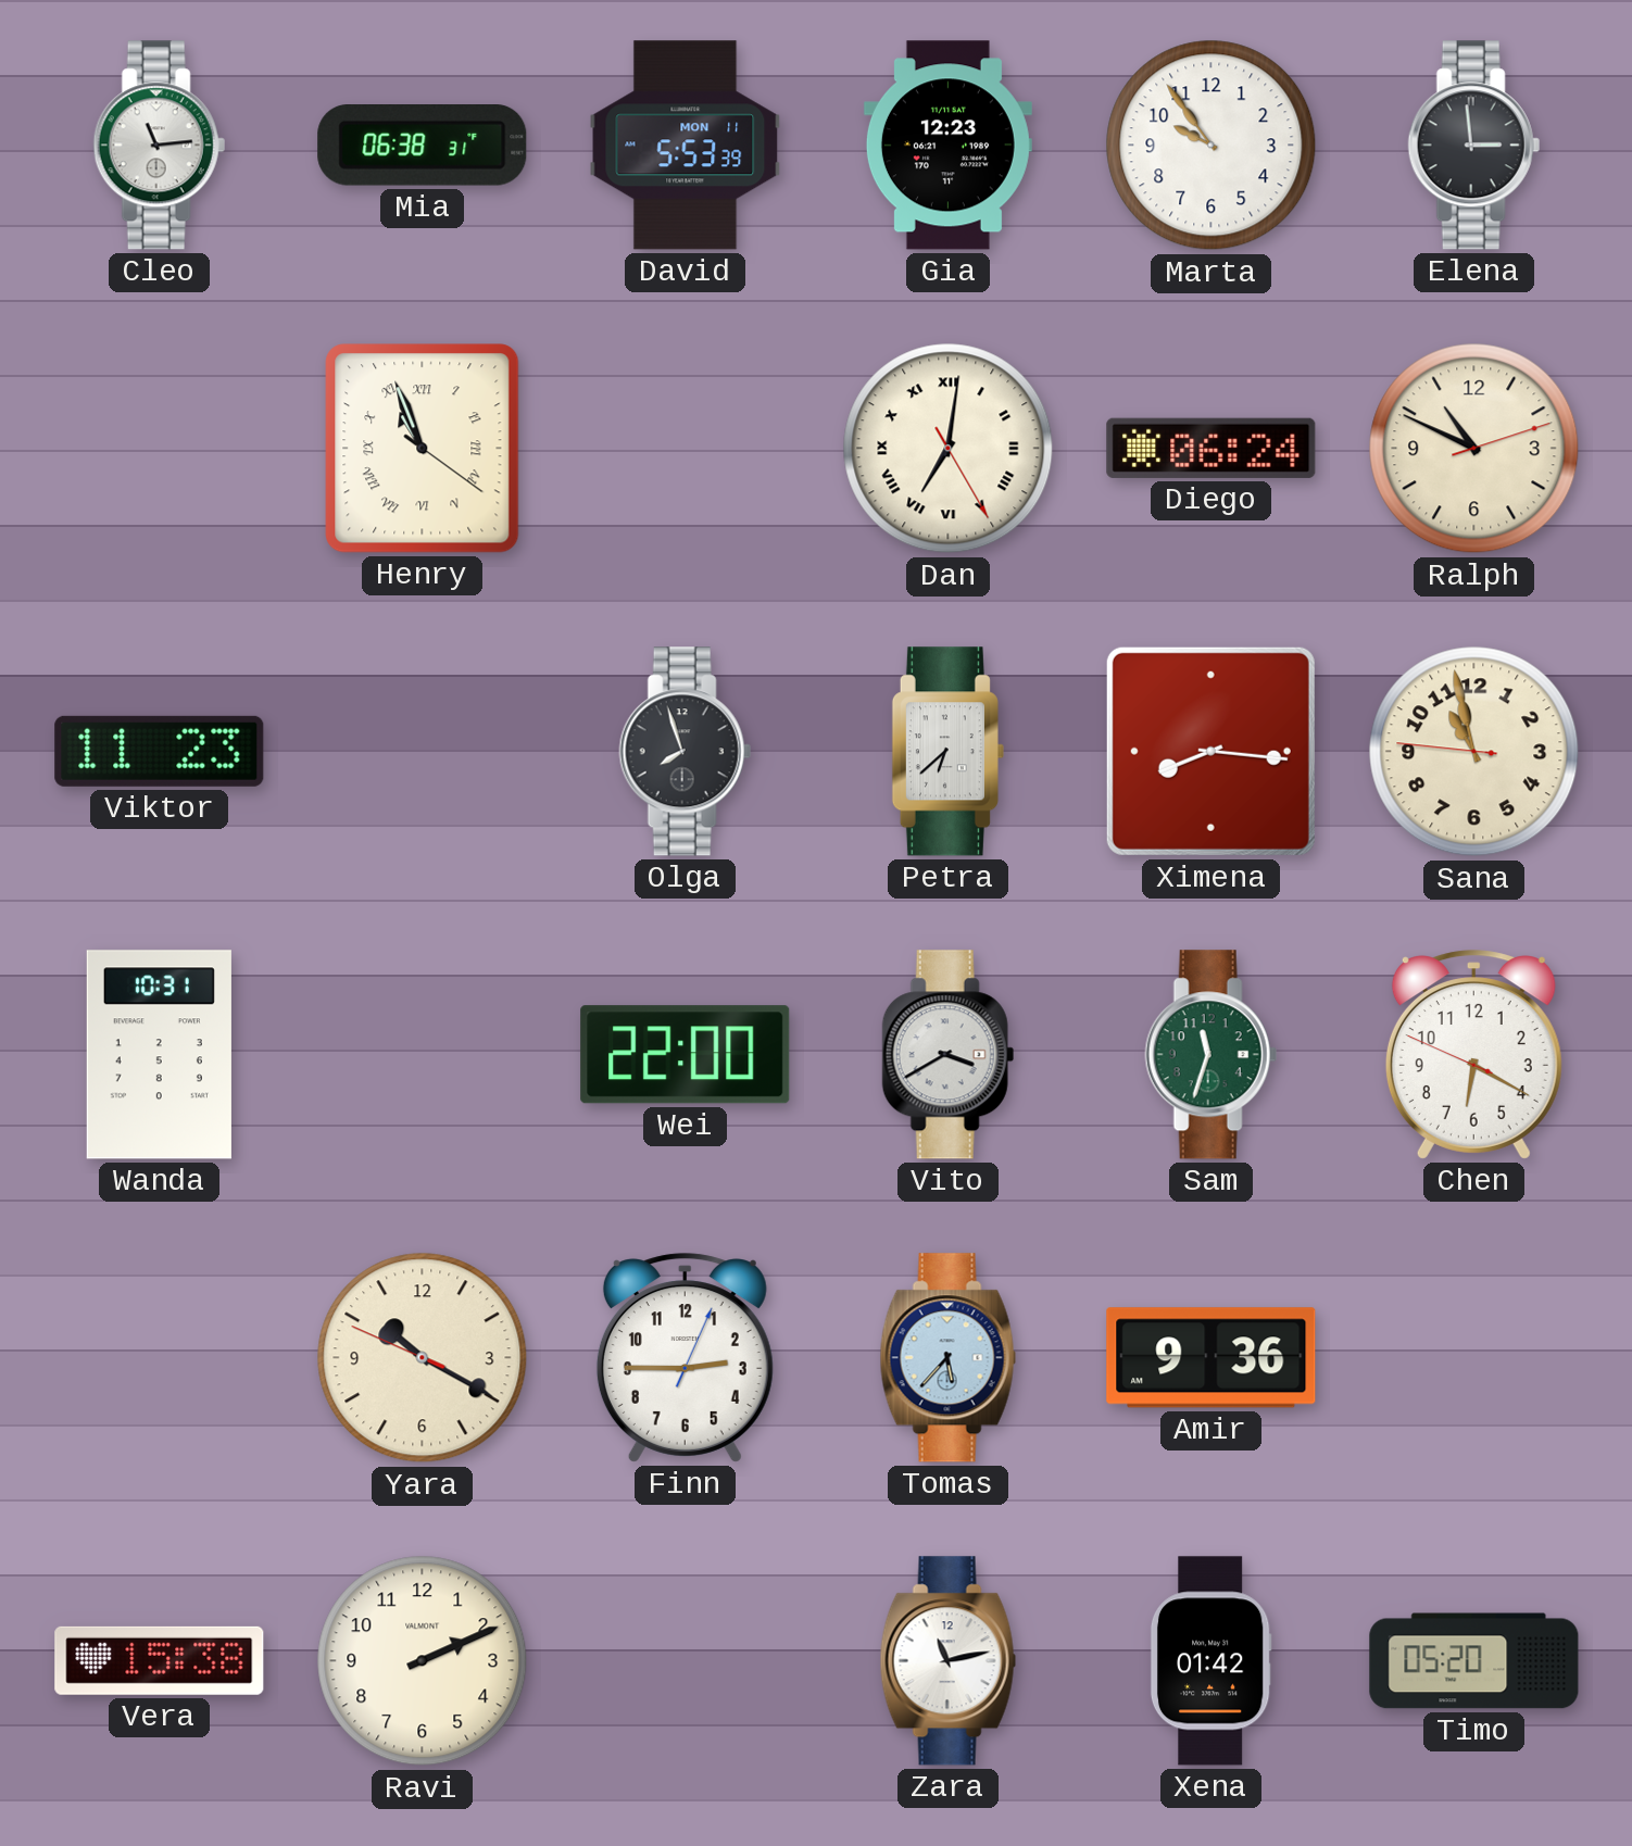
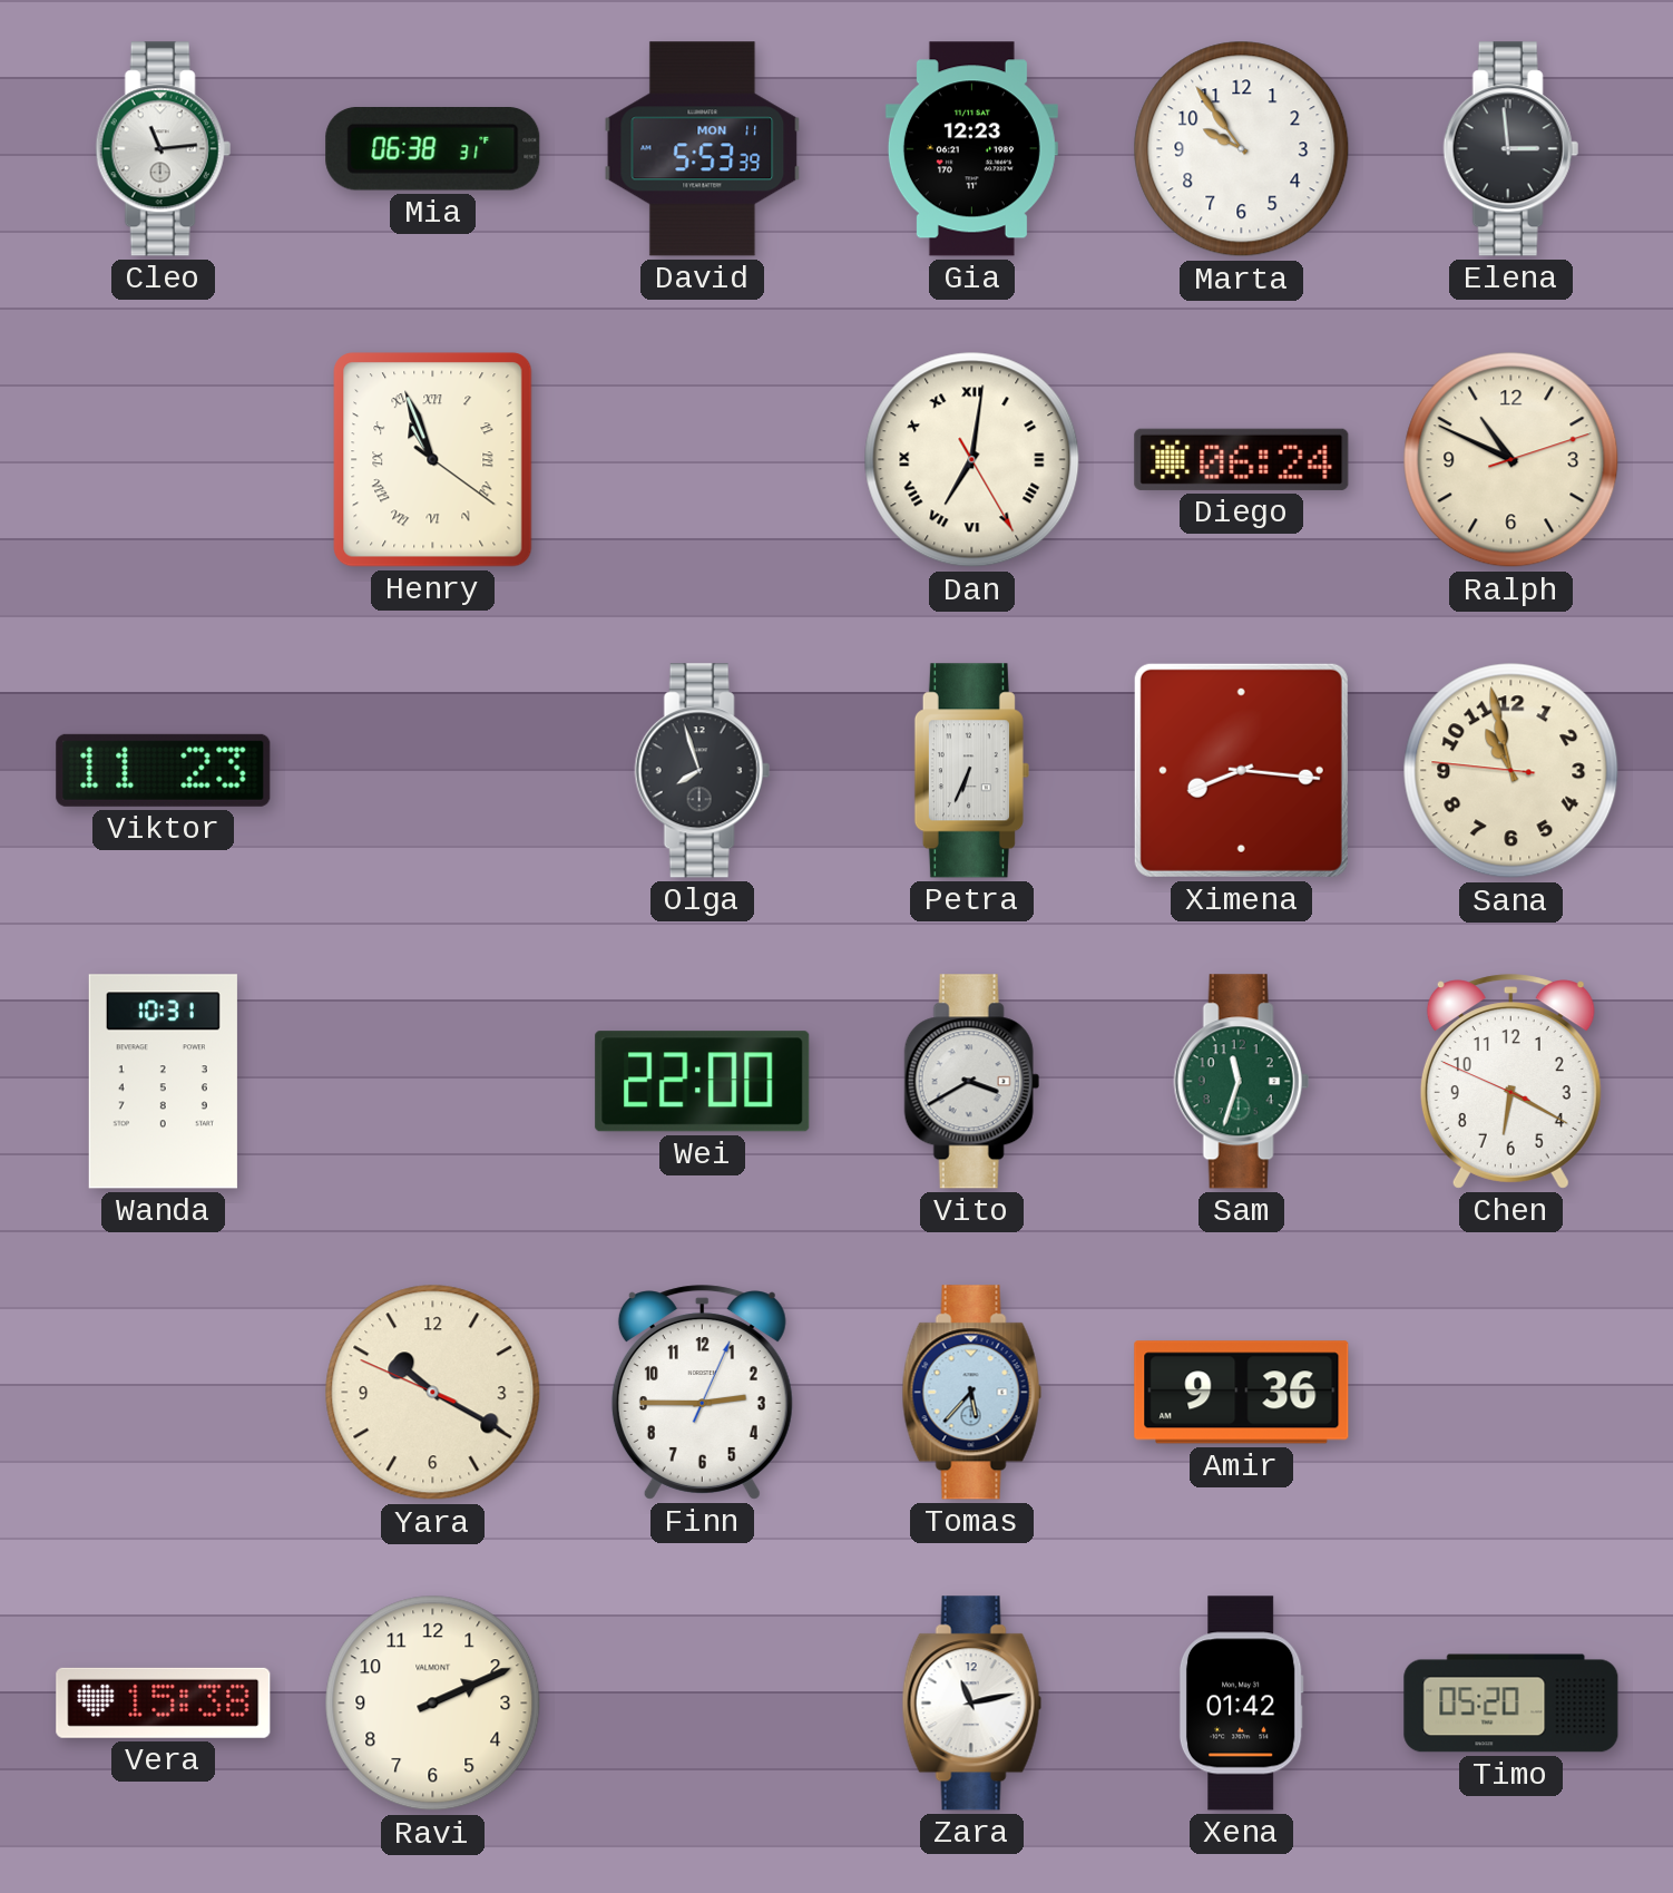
Petra: 6:38 -> 6:34 (971, 771)
